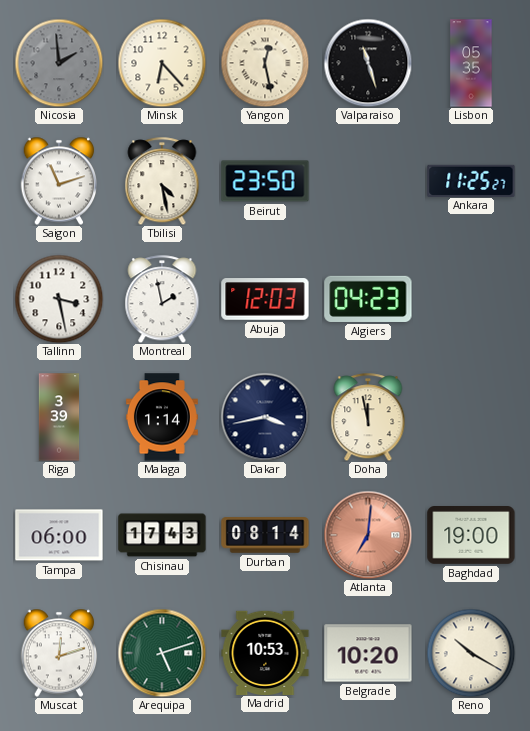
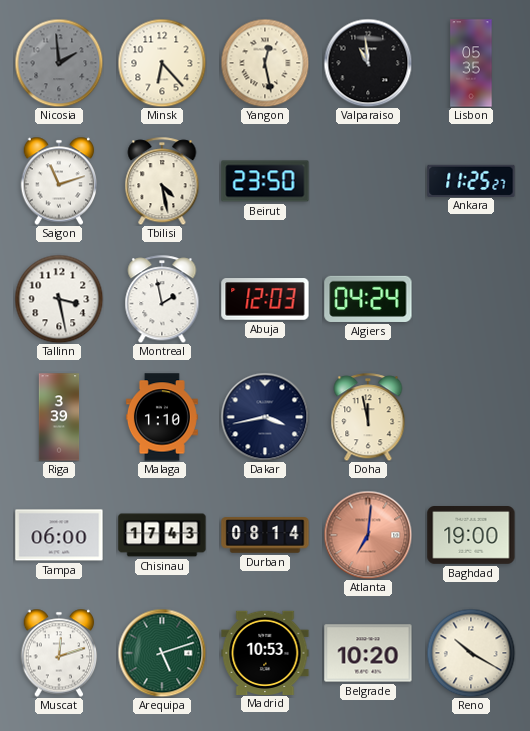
Valparaiso: 11:27 -> 10:59 (368, 63)
Algiers: 04:23 -> 04:24 (368, 299)
Malaga: 1:14 -> 1:10 (162, 417)
